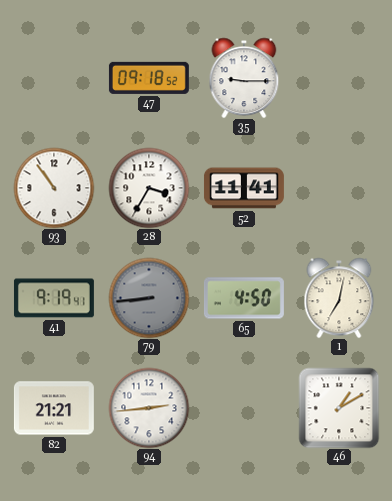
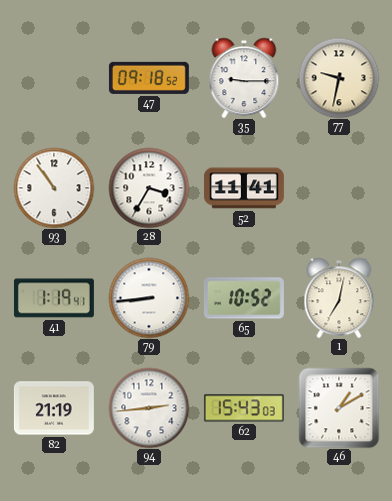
77: none -> 9:32 (339, 78)
41: 9:19 -> 1:19 (54, 298)
79 dial: grey -> white (149, 298)
65: 4:50 -> 10:52 (244, 298)
82: 21:21 -> 21:19 (54, 408)
62: none -> 15:43 (244, 408)
